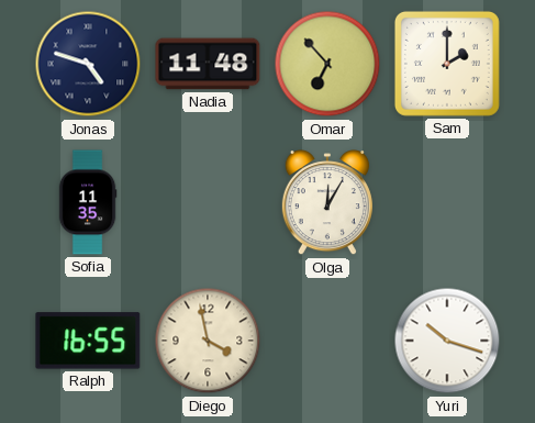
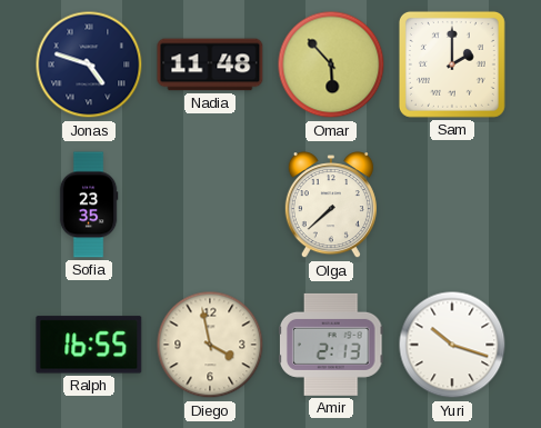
Omar: 6:53 -> 5:53 (331, 64)
Sofia: 11:35 -> 23:35 (89, 205)
Olga: 12:05 -> 7:38 (331, 206)
Amir: none -> 2:13 (331, 345)
